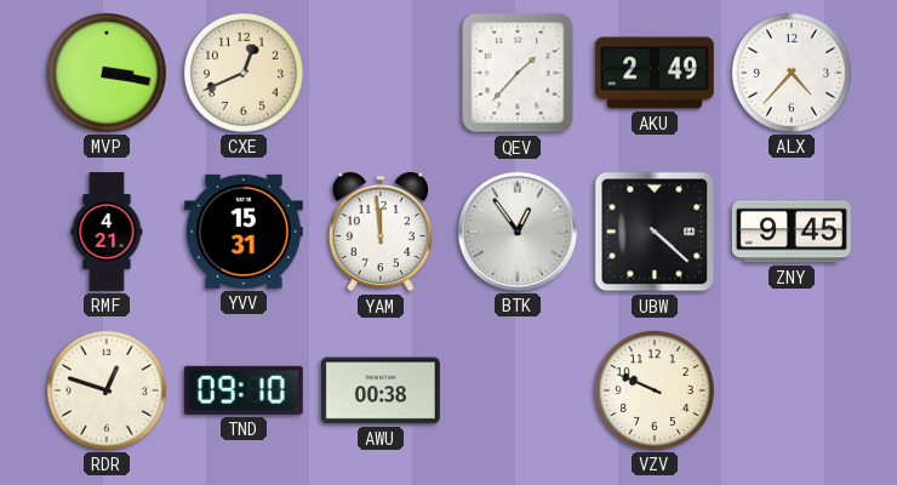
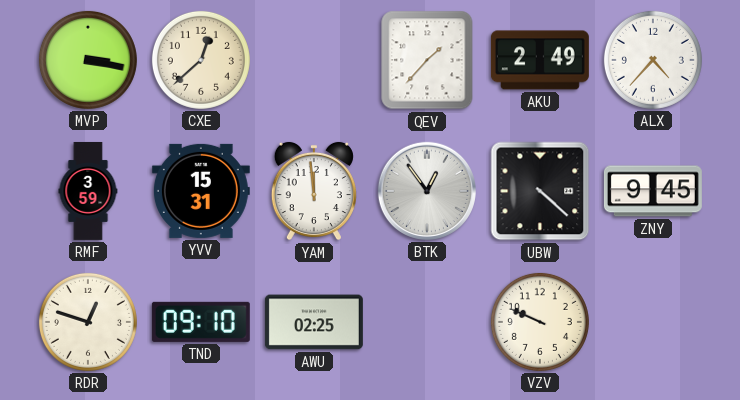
CXE: 12:41 -> 12:38 (201, 60)
RMF: 4:21 -> 3:59 (88, 191)
AWU: 00:38 -> 02:25 (314, 322)
